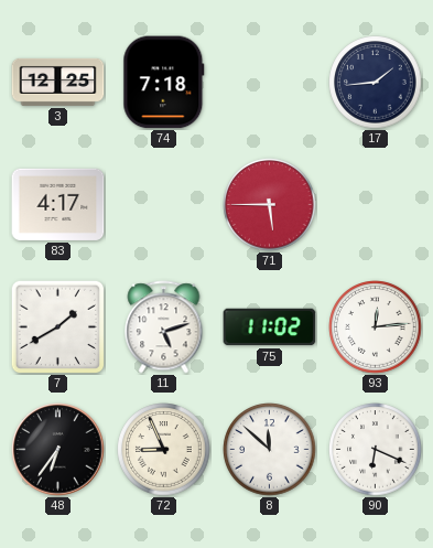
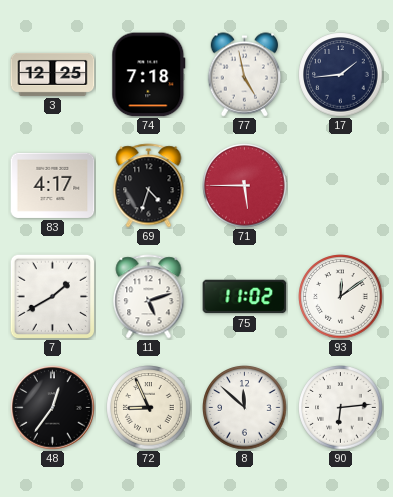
77: none -> 4:58 (245, 75)
69: none -> 4:33 (149, 186)
93: 12:14 -> 12:09 (341, 297)
48: 6:36 -> 12:36 (53, 408)
90: 6:19 -> 6:14 (341, 408)
